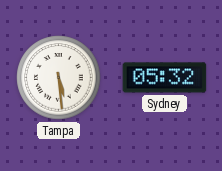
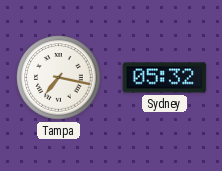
Tampa: 5:29 -> 7:17 (59, 78)
